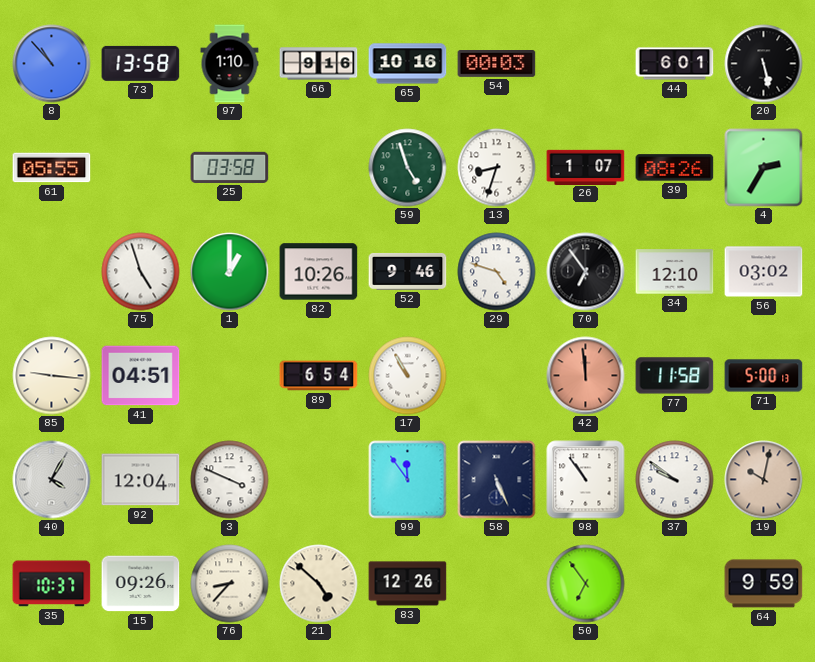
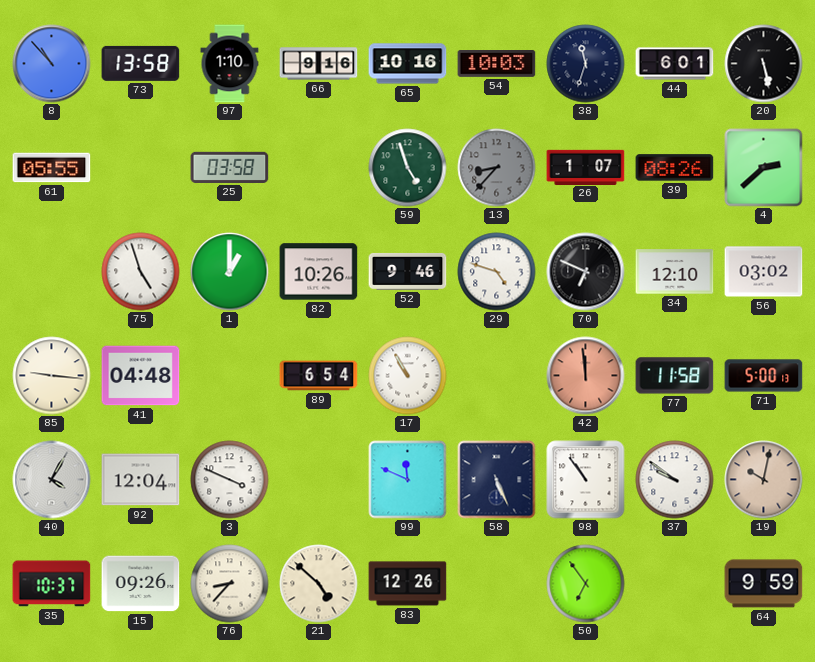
54: 00:03 -> 10:03 (497, 64)
38: none -> 11:33 (586, 64)
13: 8:33 -> 8:37 (497, 168)
13 dial: white -> grey (497, 168)
4: 2:35 -> 2:38 (764, 168)
70: 6:54 -> 6:49 (586, 272)
41: 04:51 -> 04:48 (141, 376)
99: 11:54 -> 11:49 (408, 480)
